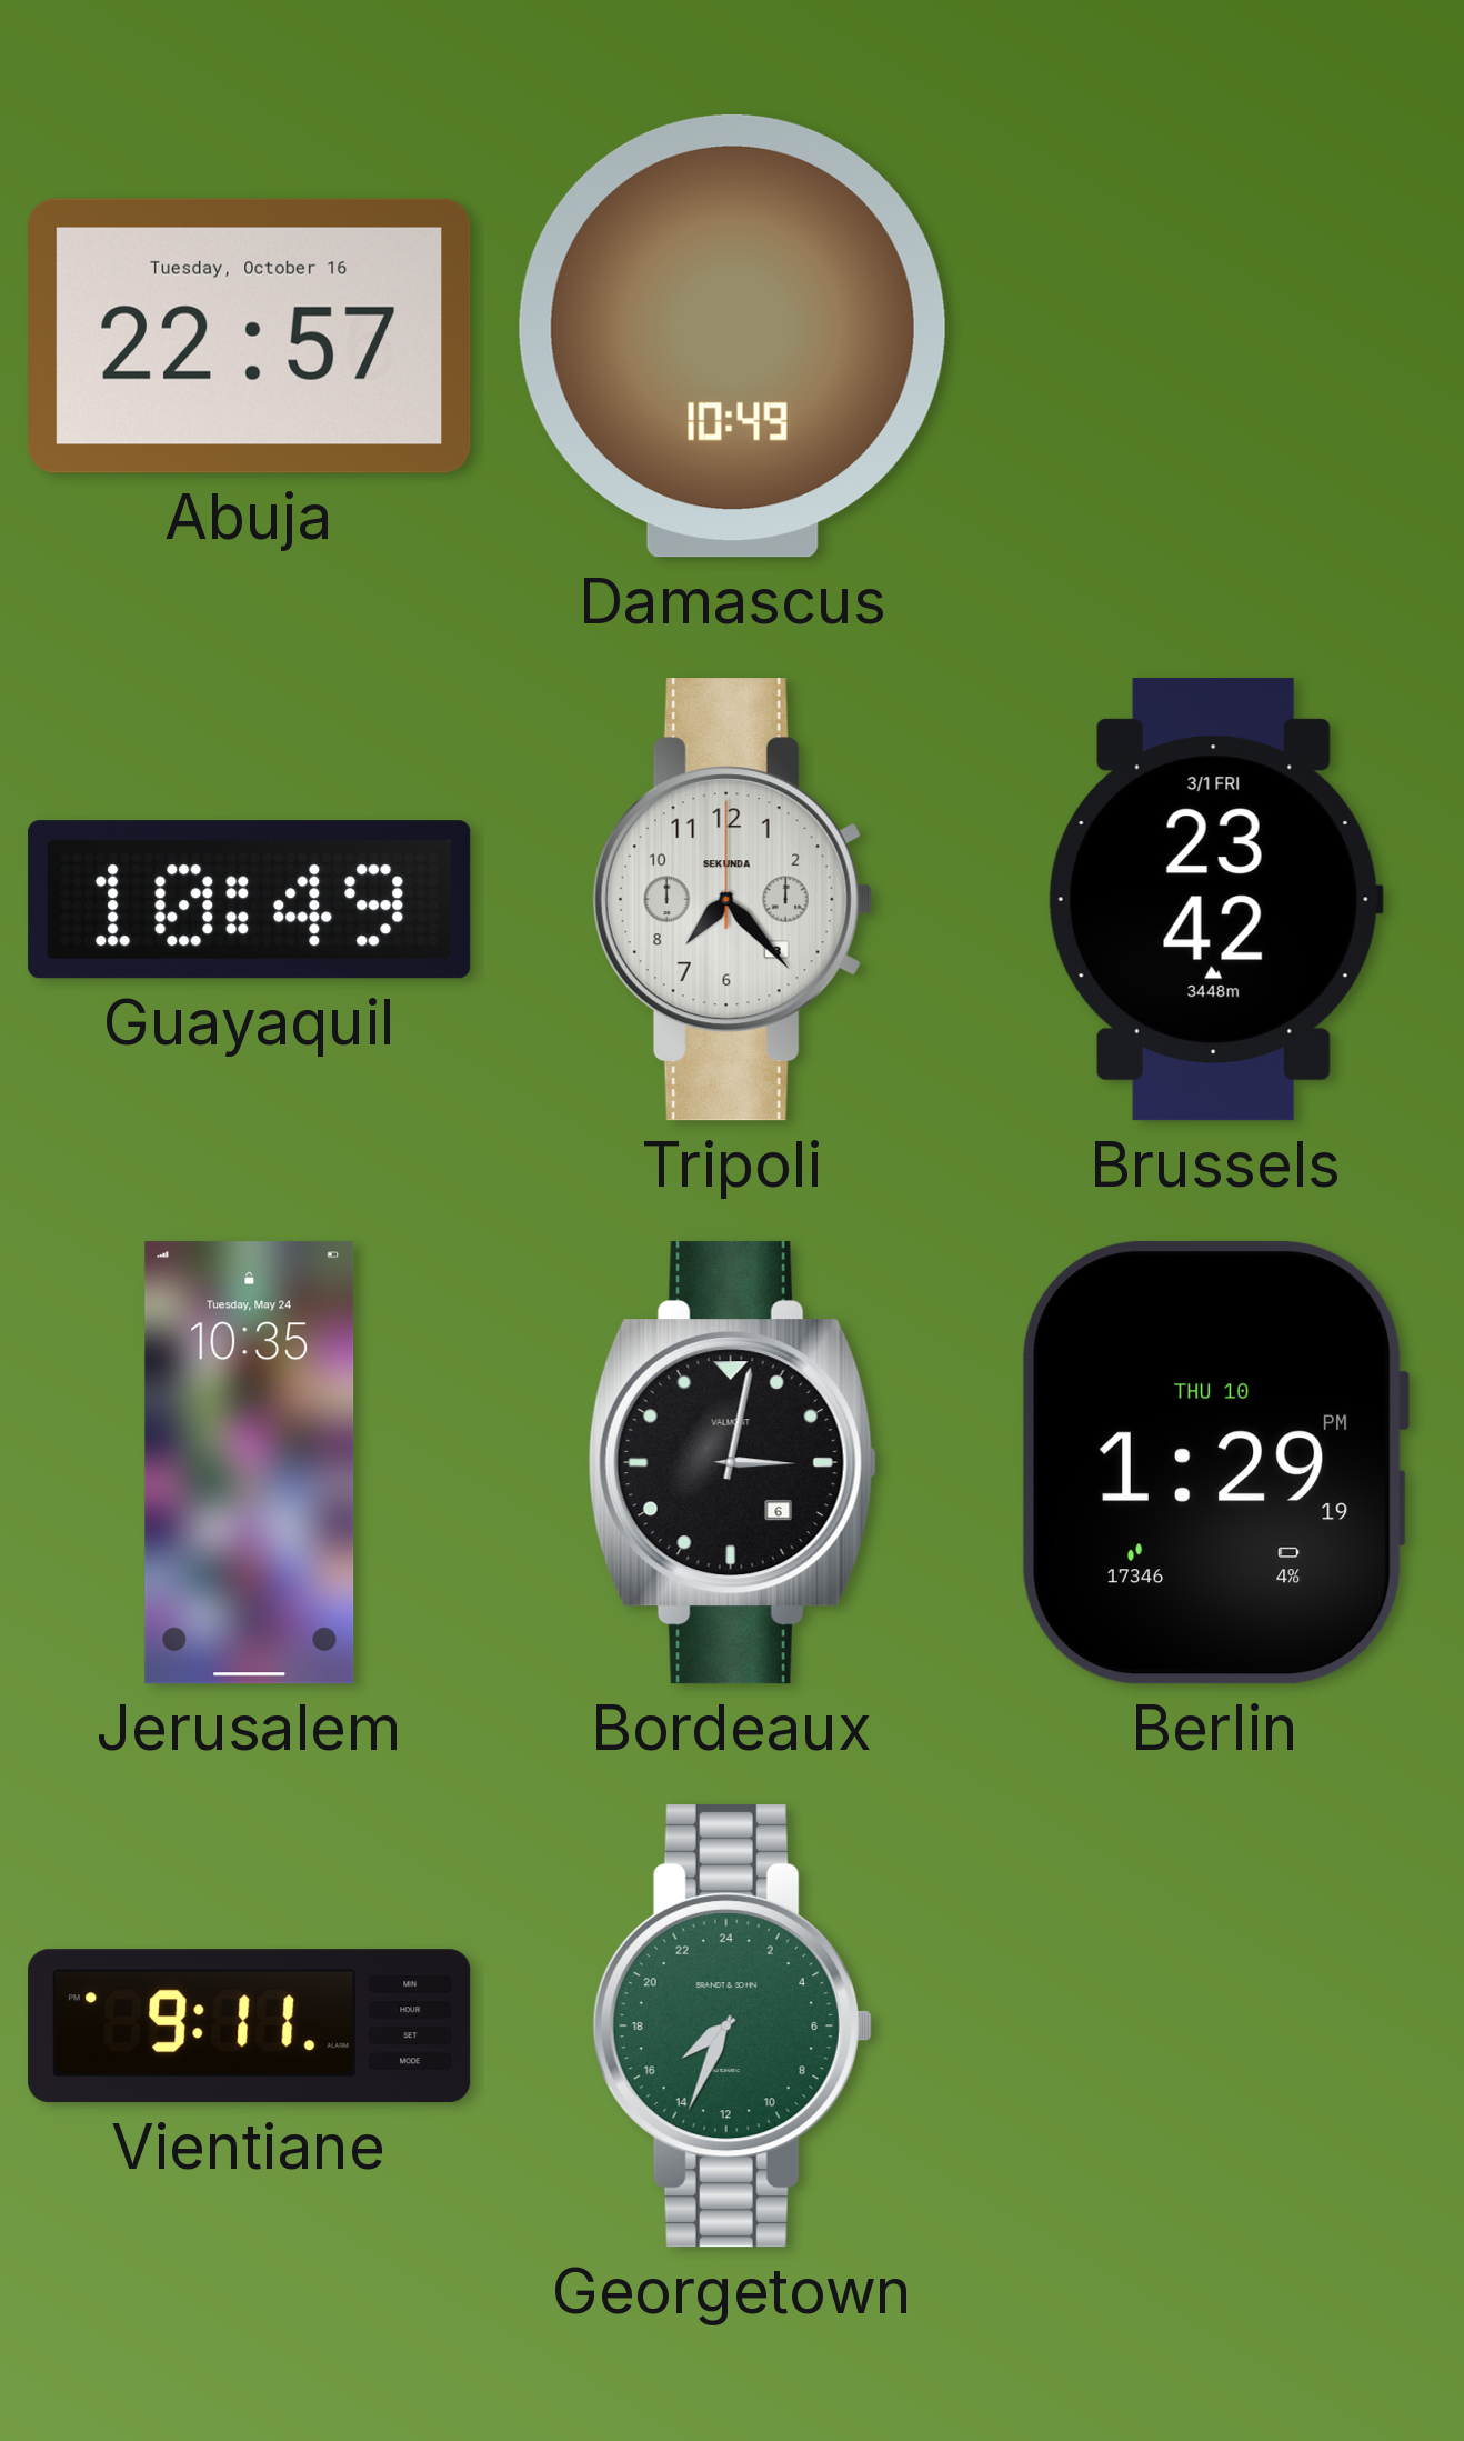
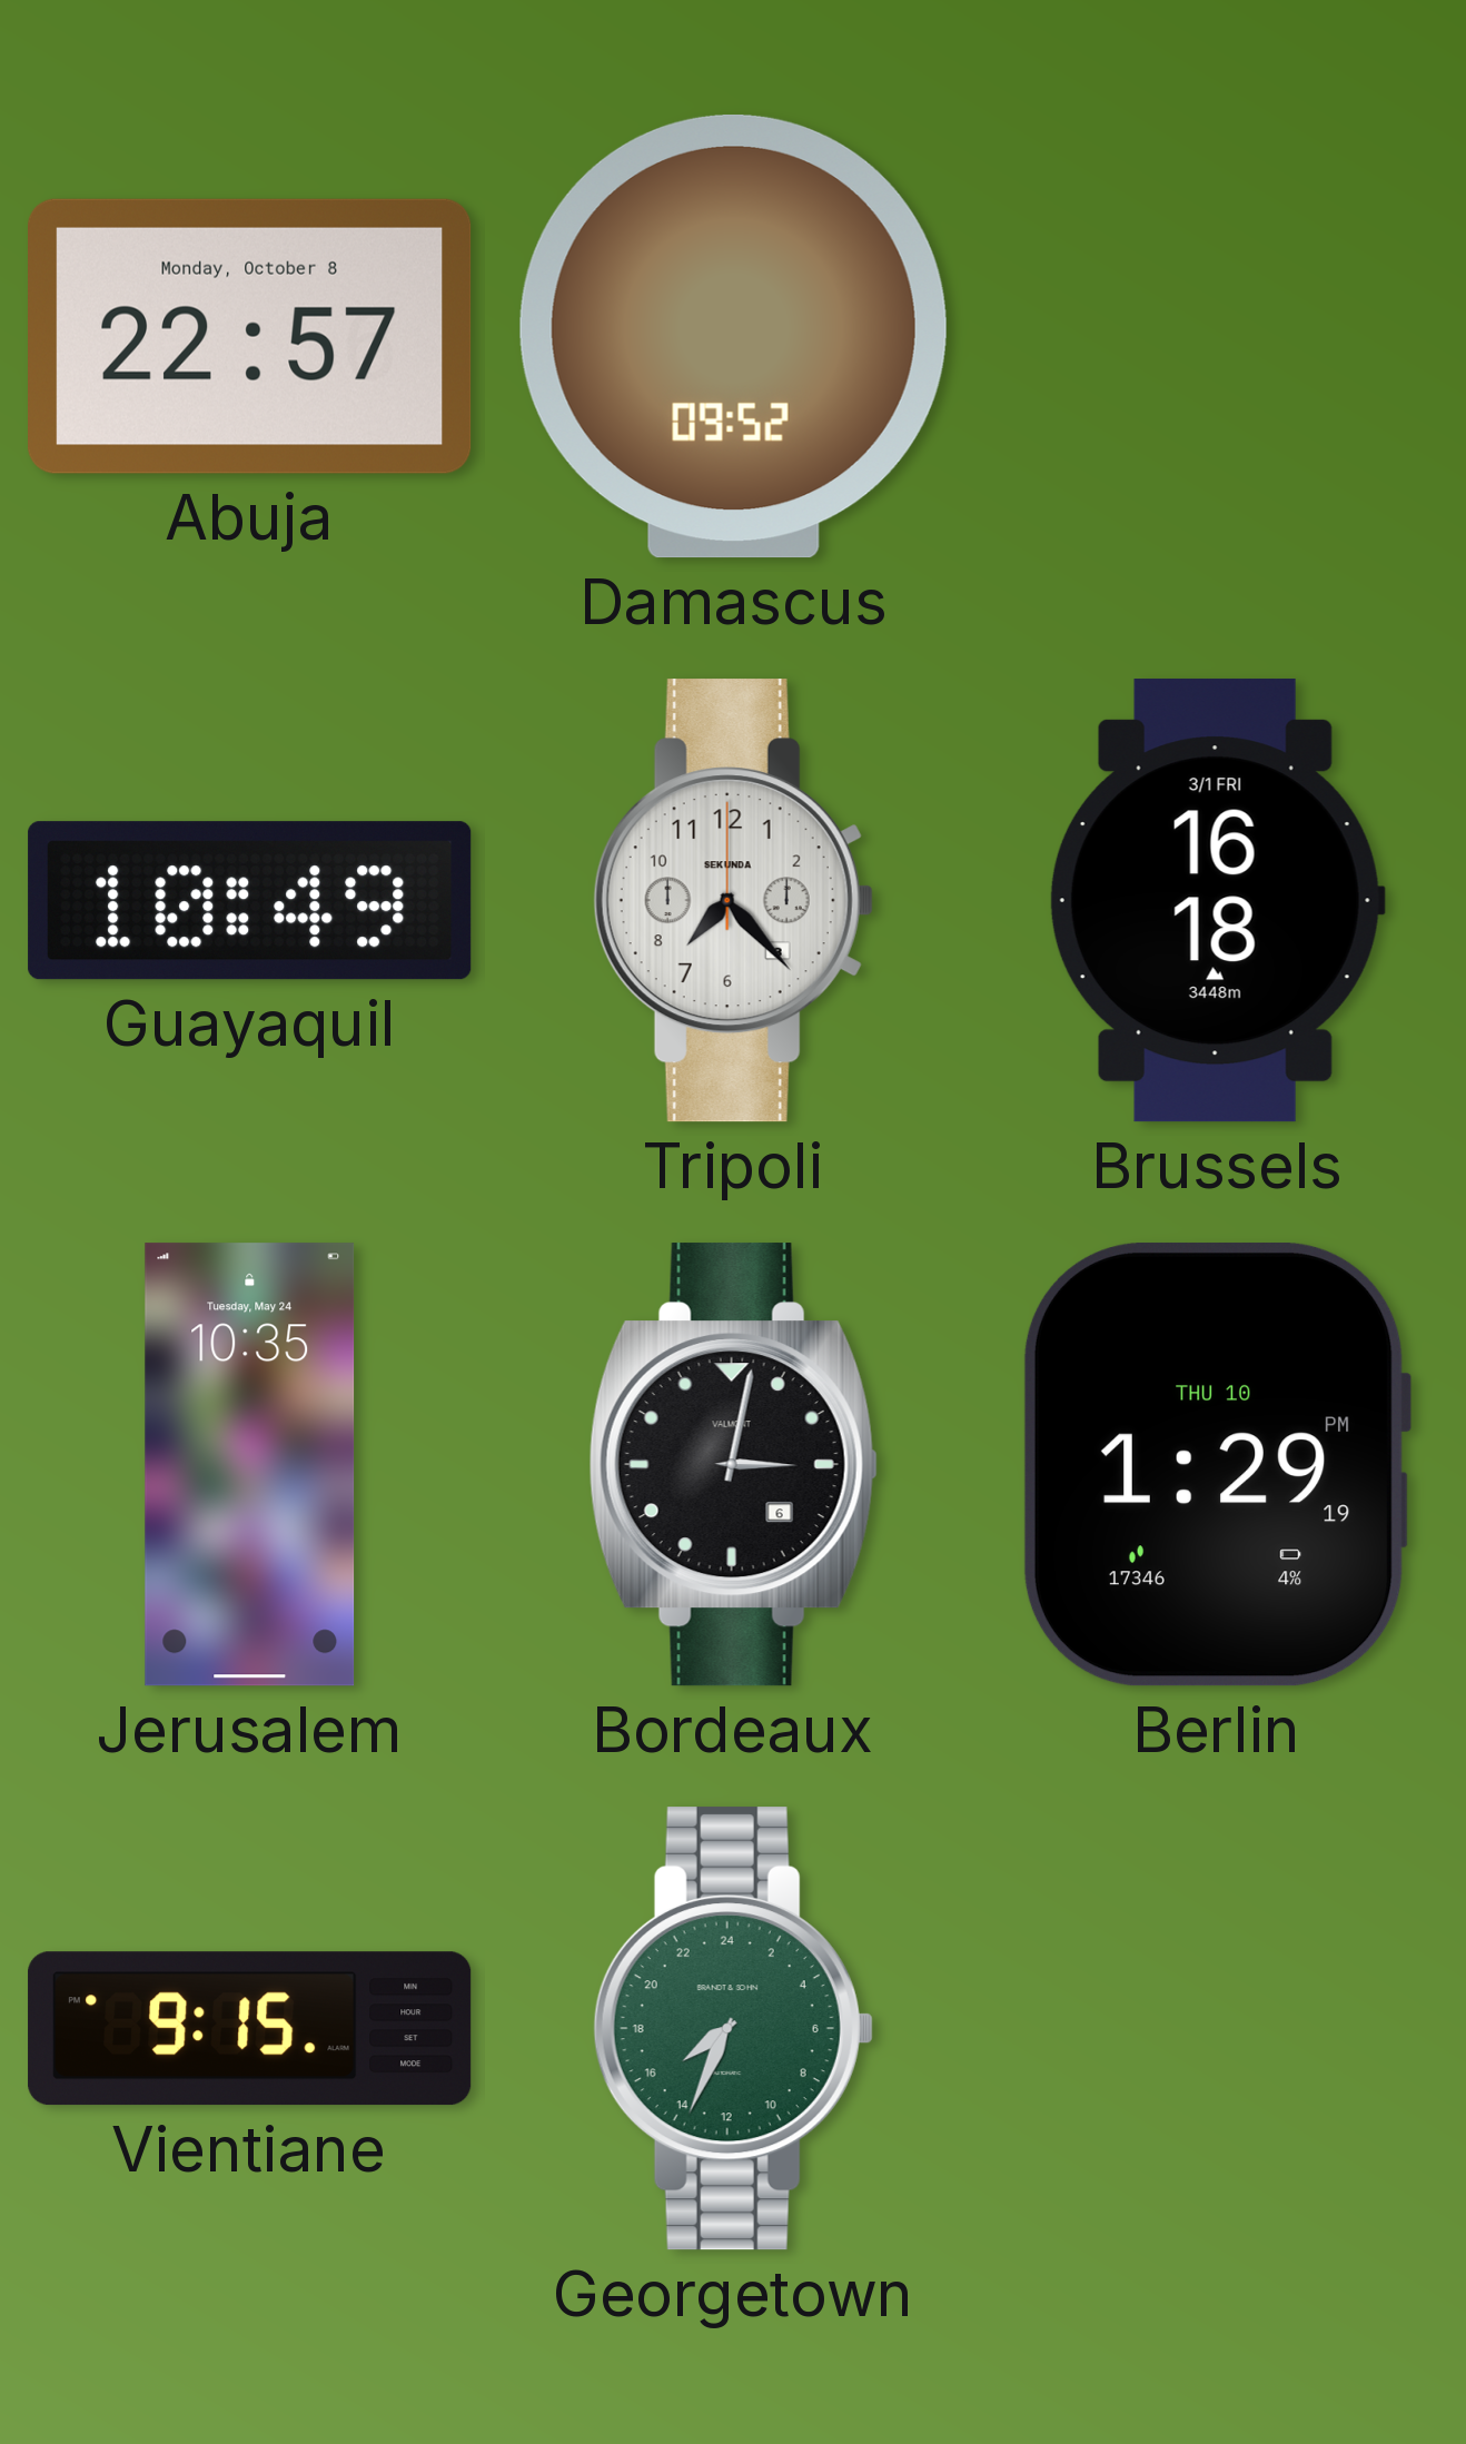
Abuja date: Tuesday, October 16 -> Monday, October 8 (250, 336)
Damascus: 10:49 -> 09:52 (733, 336)
Brussels: 23:42 -> 16:18 (1217, 901)
Vientiane: 9:11 -> 9:15 (250, 2029)
